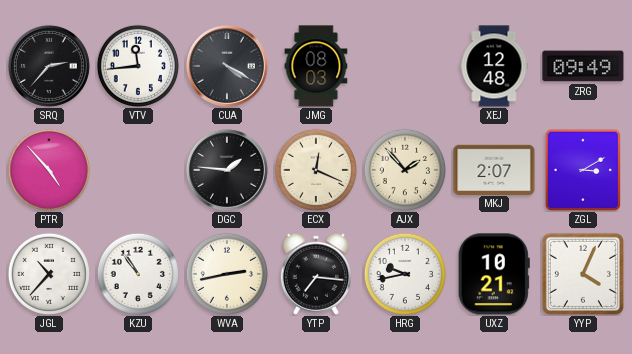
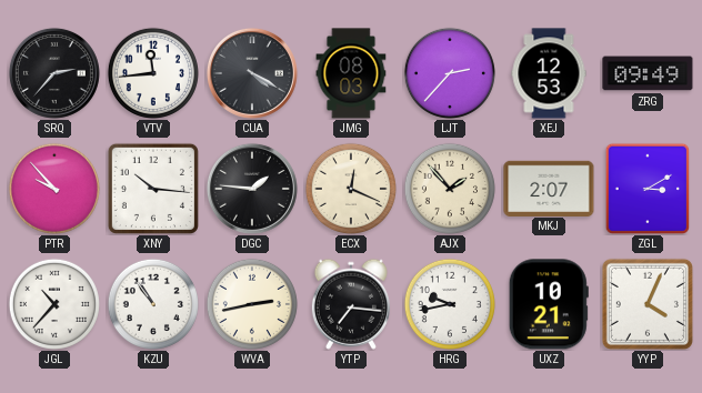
LJT: none -> 2:37 (450, 73)
XEJ: 12:48 -> 12:53 (549, 73)
PTR: 4:53 -> 9:53 (54, 189)
XNY: none -> 10:16 (153, 189)
